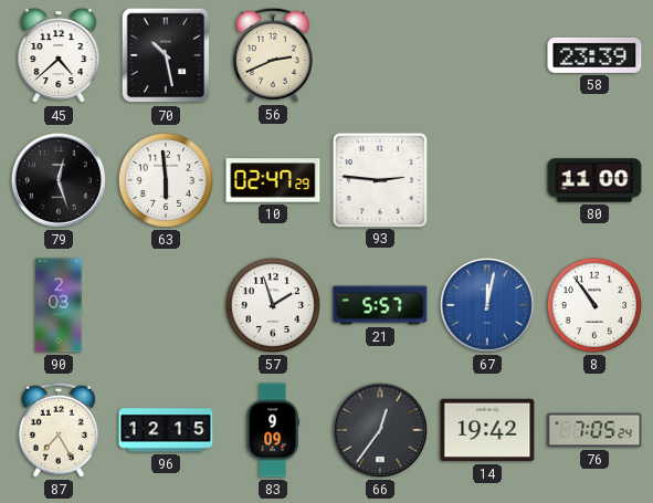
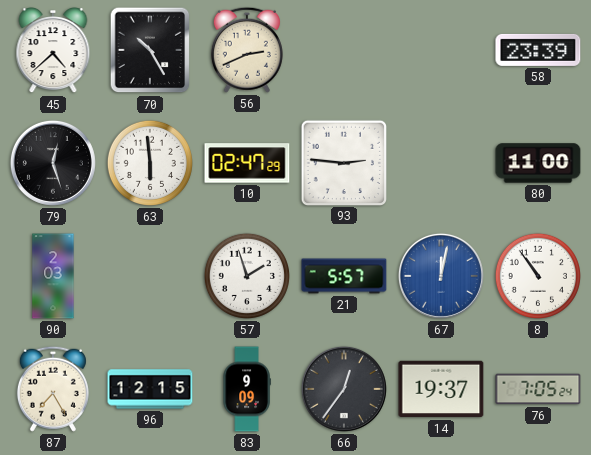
70: 10:28 -> 10:25 (150, 50)
14: 19:42 -> 19:37 (441, 389)
